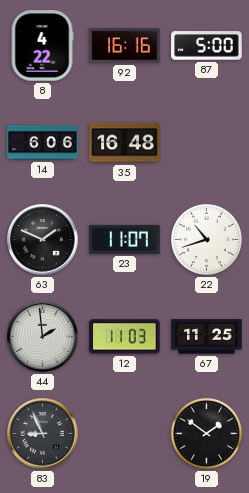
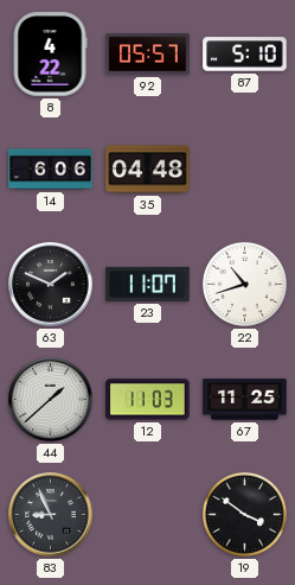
92: 16:16 -> 05:57 (148, 55)
87: 5:00 -> 5:10 (245, 55)
35: 16:48 -> 04:48 (148, 170)
44: 1:59 -> 1:38 (51, 400)
19: 1:51 -> 3:51 (244, 514)
